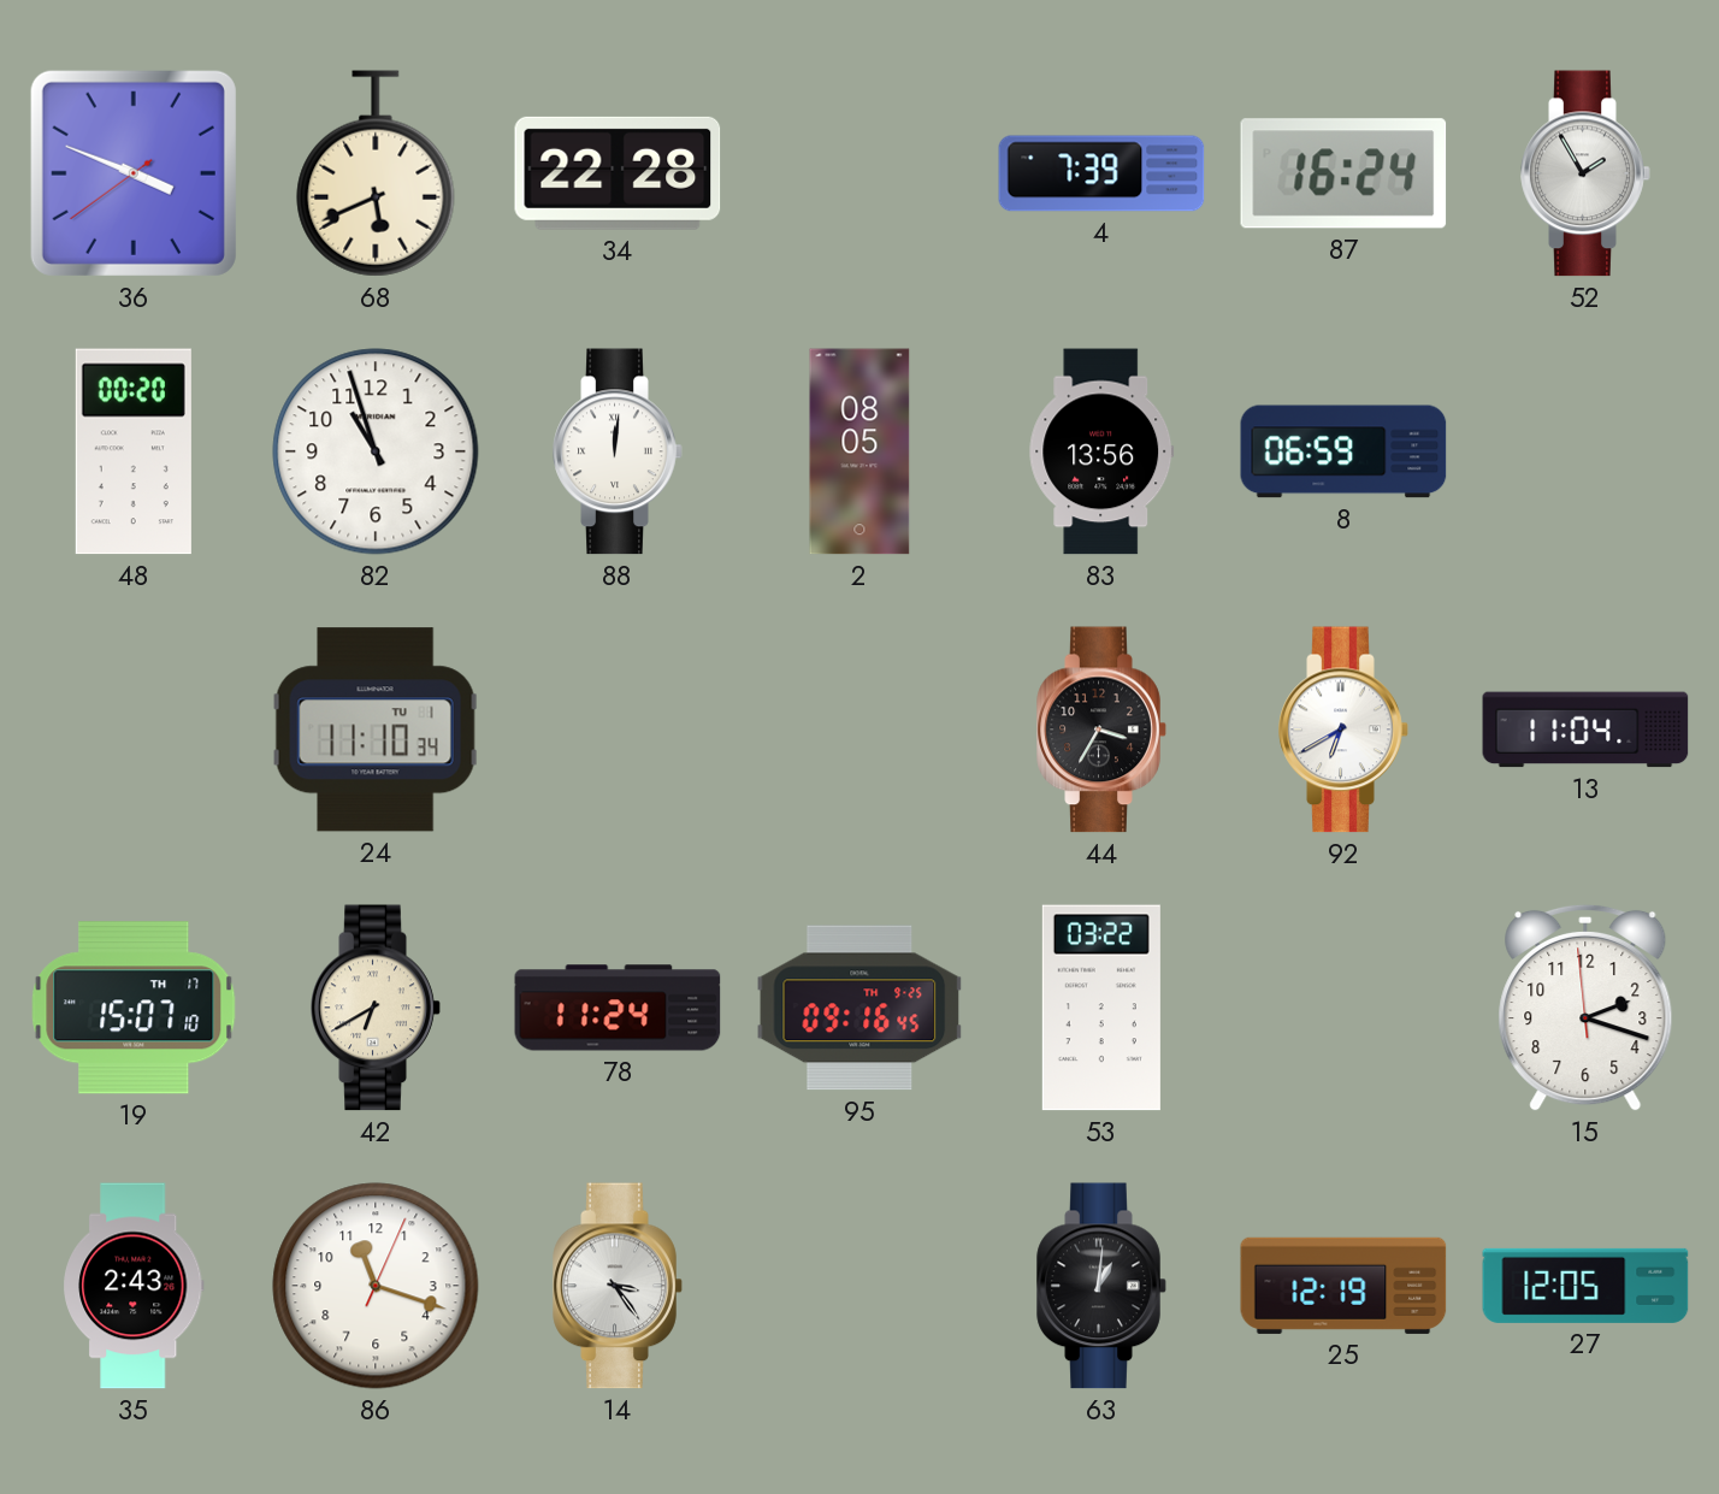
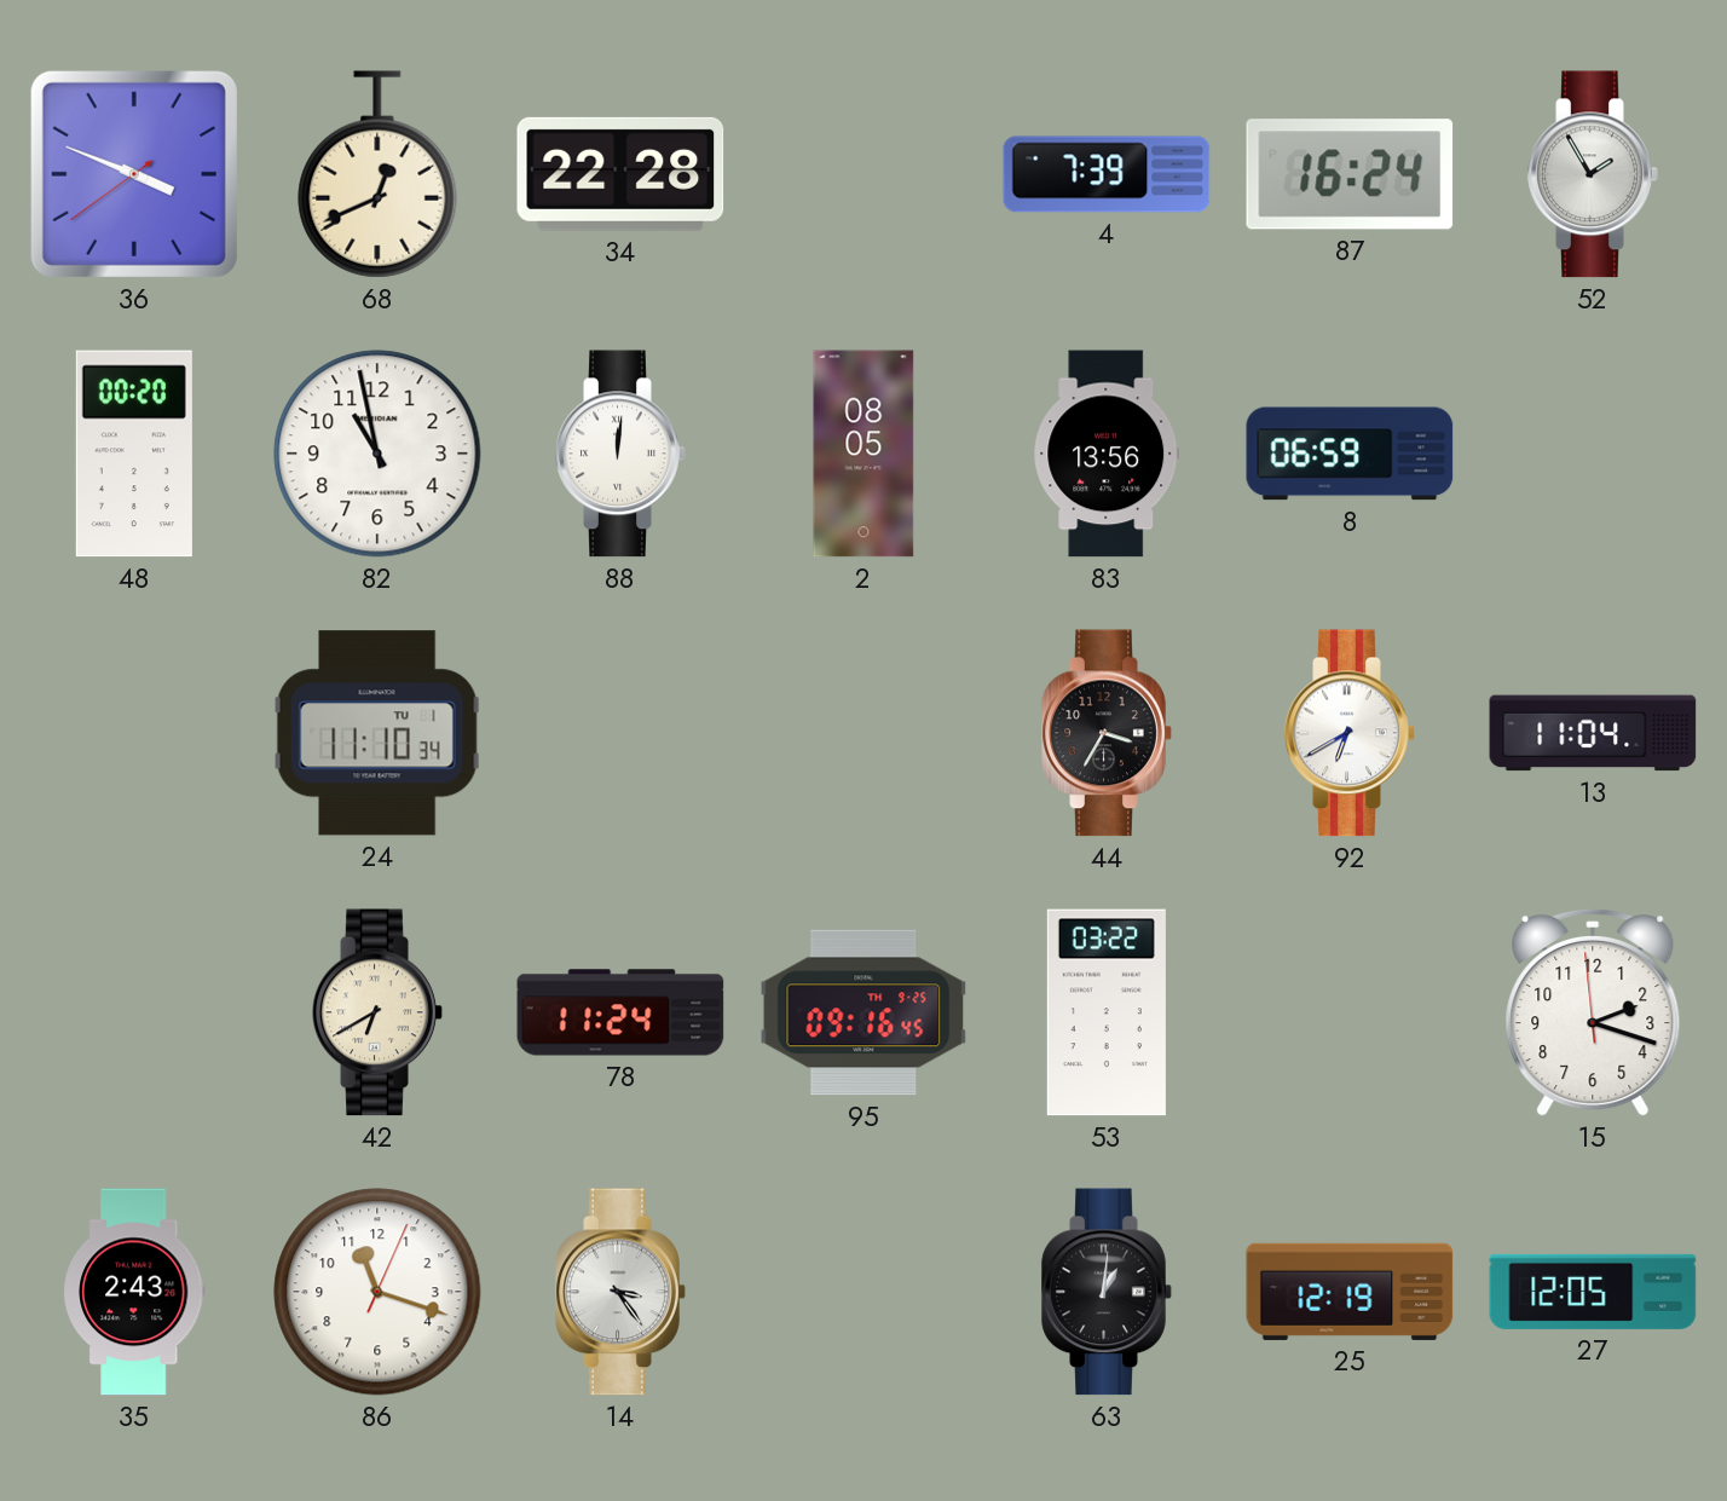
68: 5:41 -> 12:41 (377, 174)
82: 10:57 -> 10:58 (377, 454)
19: 15:07 -> none (134, 1008)
